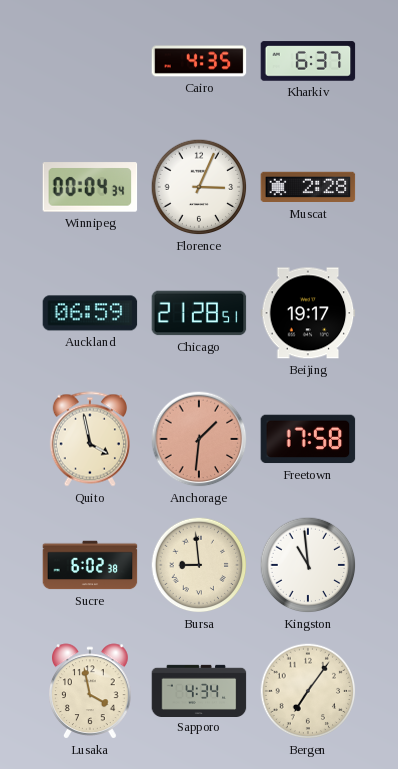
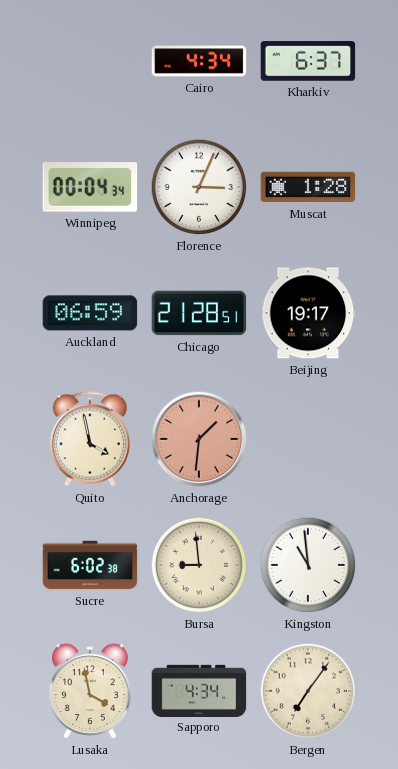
Cairo: 4:35 -> 4:34 (199, 61)
Muscat: 2:28 -> 1:28 (308, 187)
Freetown: 17:58 -> none (308, 439)
